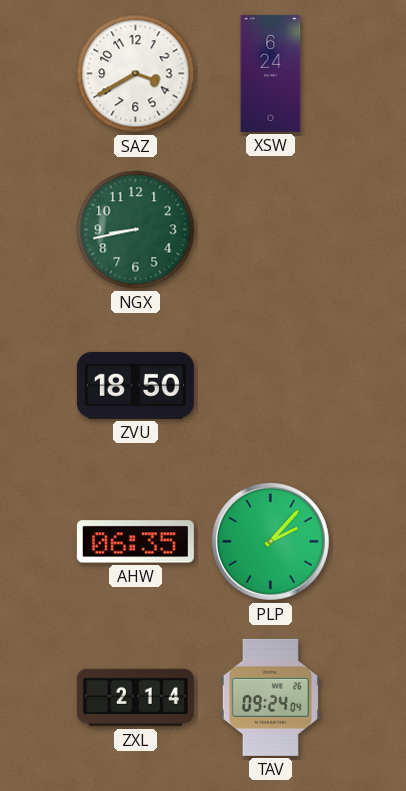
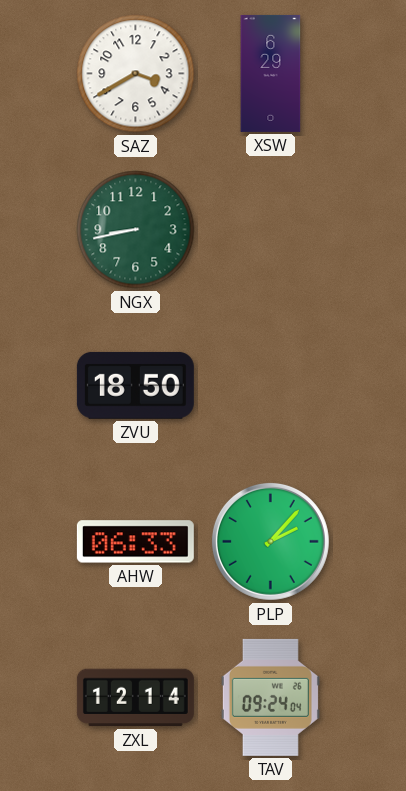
XSW: 6:24 -> 6:29 (271, 73)
AHW: 06:35 -> 06:33 (135, 542)
ZXL: 2:14 -> 12:14 (135, 698)
